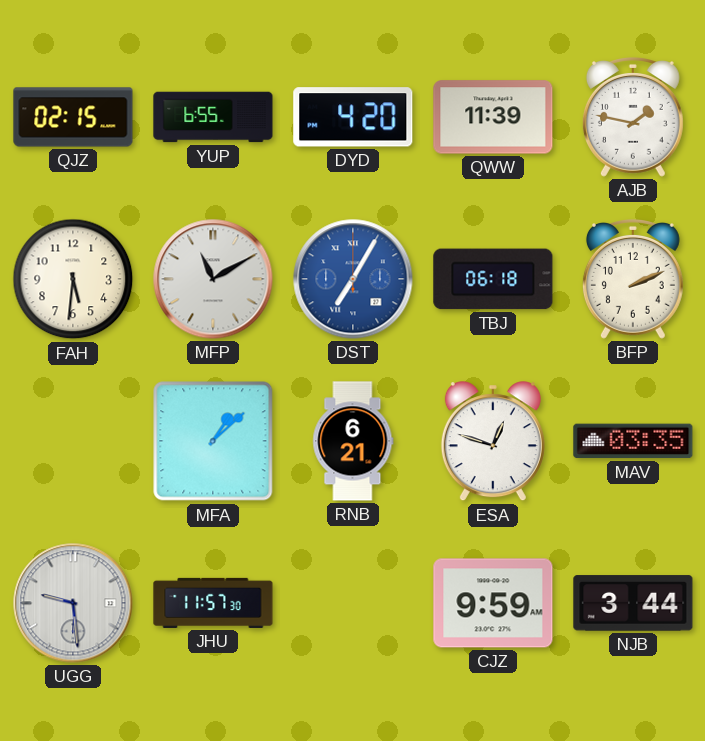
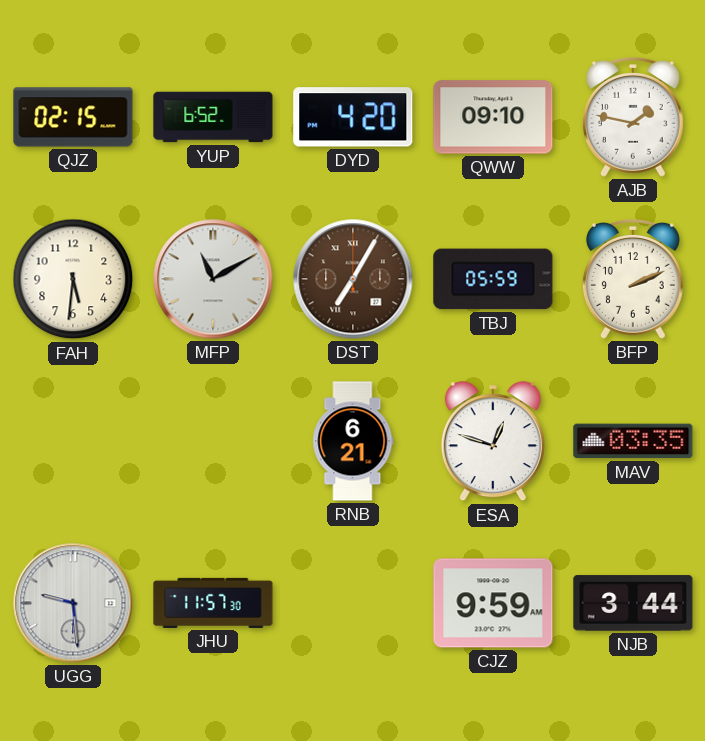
YUP: 6:55 -> 6:52 (213, 117)
QWW: 11:39 -> 09:10 (493, 117)
DST dial: blue -> brown (353, 279)
TBJ: 06:18 -> 05:59 (493, 279)
MFA: 1:08 -> none (213, 441)
